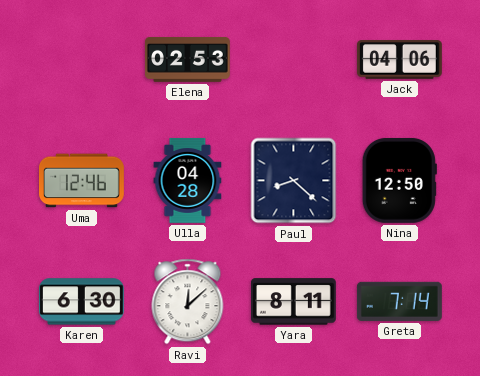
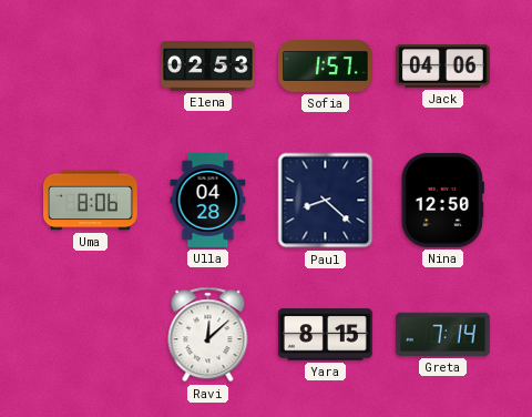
Sofia: none -> 1:57 (325, 67)
Uma: 12:46 -> 8:06 (91, 201)
Karen: 6:30 -> none (81, 302)
Yara: 8:11 -> 8:15 (325, 335)
